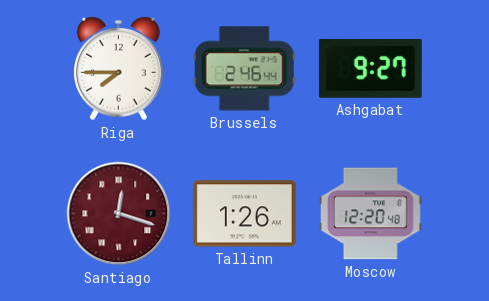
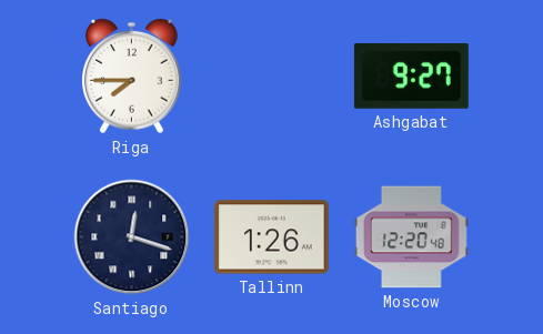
Brussels: 2:46 -> none (244, 69)
Santiago dial: burgundy -> navy (132, 237)
